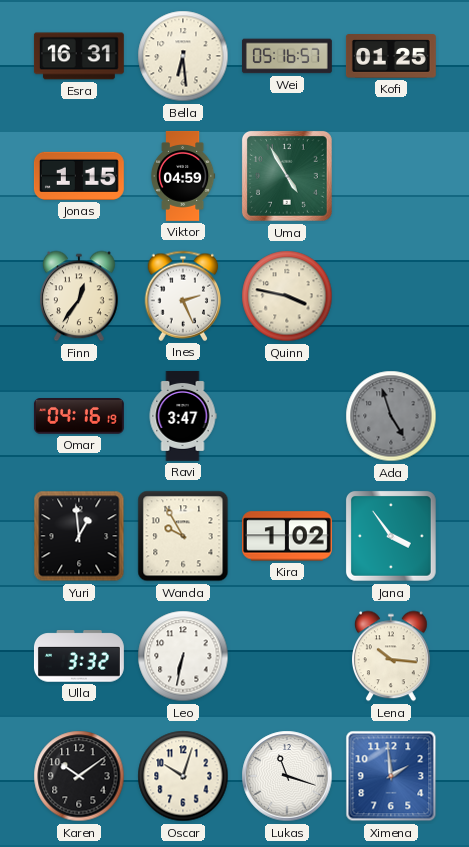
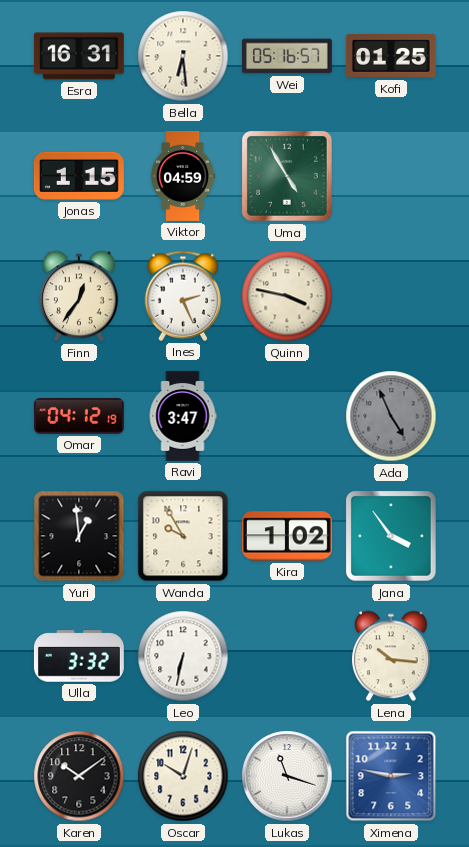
Omar: 04:16 -> 04:12 (79, 416)
Ada: 4:57 -> 4:56 (391, 416)
Ximena: 1:59 -> 2:47 (391, 776)
